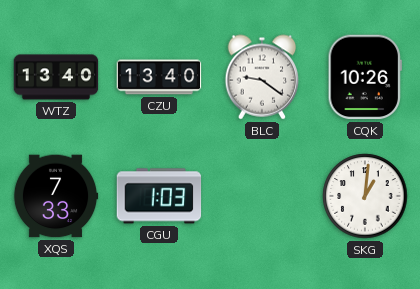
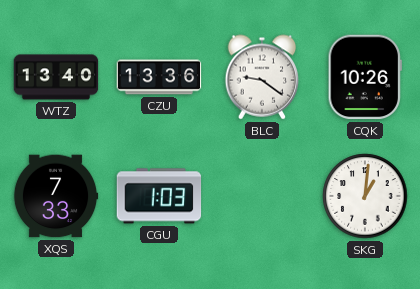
CZU: 13:40 -> 13:36 (159, 77)
